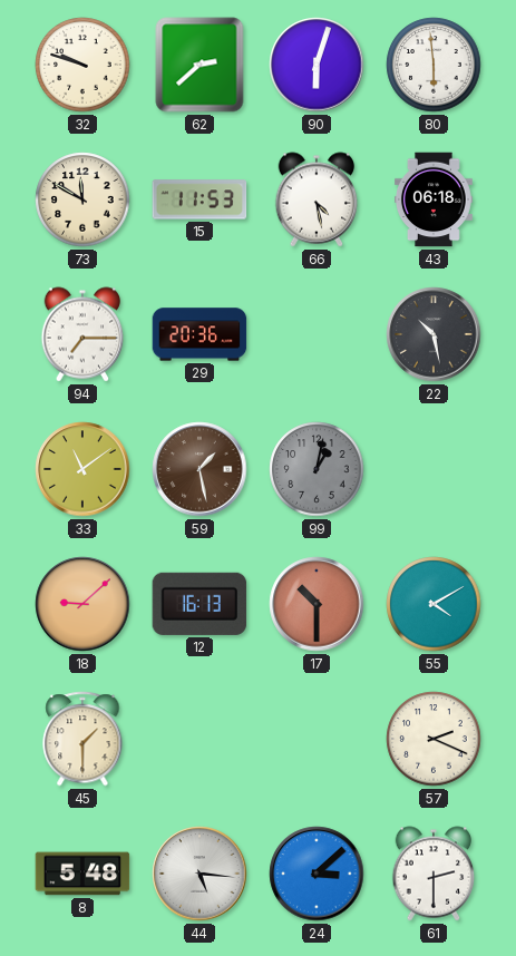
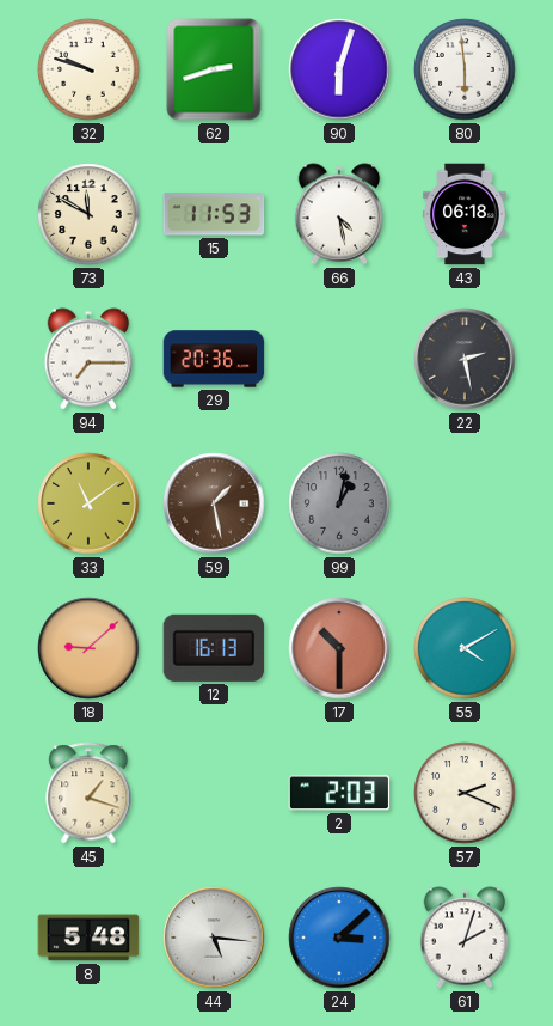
62: 2:38 -> 2:42 (214, 69)
22: 10:28 -> 2:28 (465, 359)
45: 1:30 -> 1:18 (88, 793)
2: none -> 2:03 (339, 793)
61: 2:30 -> 2:03 (465, 938)
